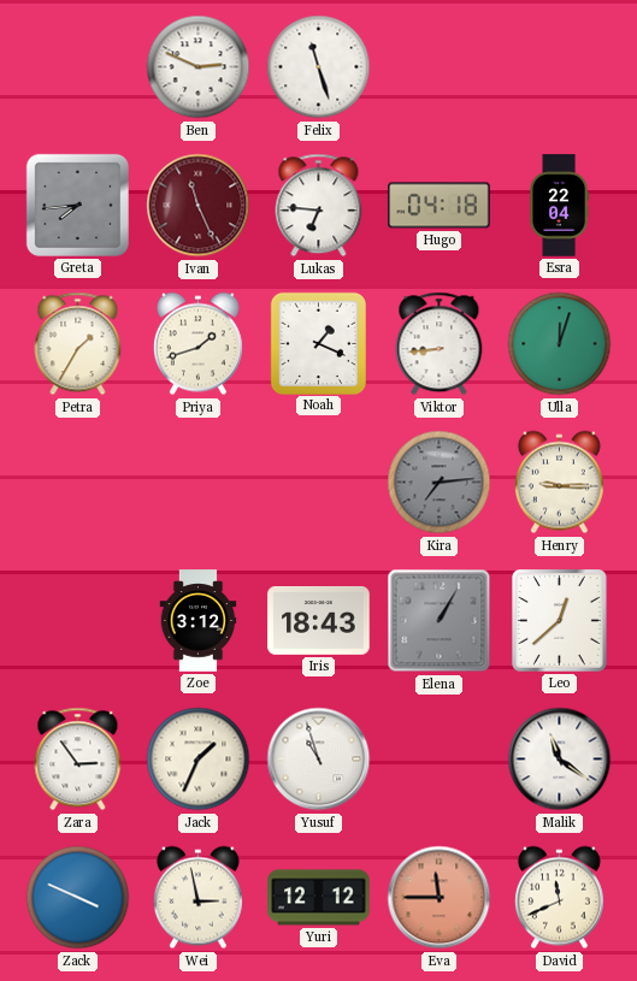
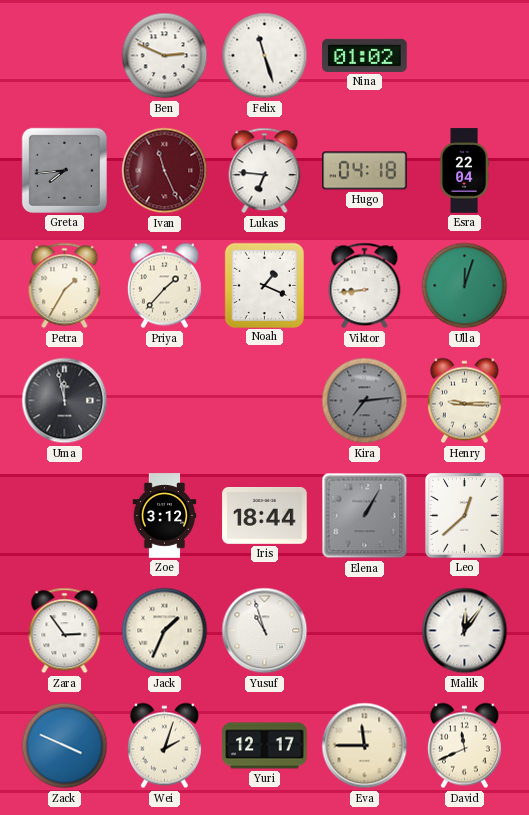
Nina: none -> 01:02 (365, 55)
Priya: 1:42 -> 1:37 (164, 286)
Uma: none -> 11:58 (65, 401)
Iris: 18:43 -> 18:44 (265, 516)
Malik: 11:21 -> 12:06 (465, 631)
Wei: 2:58 -> 2:03 (164, 746)
Yuri: 12:12 -> 12:17 (265, 746)
Eva dial: salmon -> cream (365, 746)
